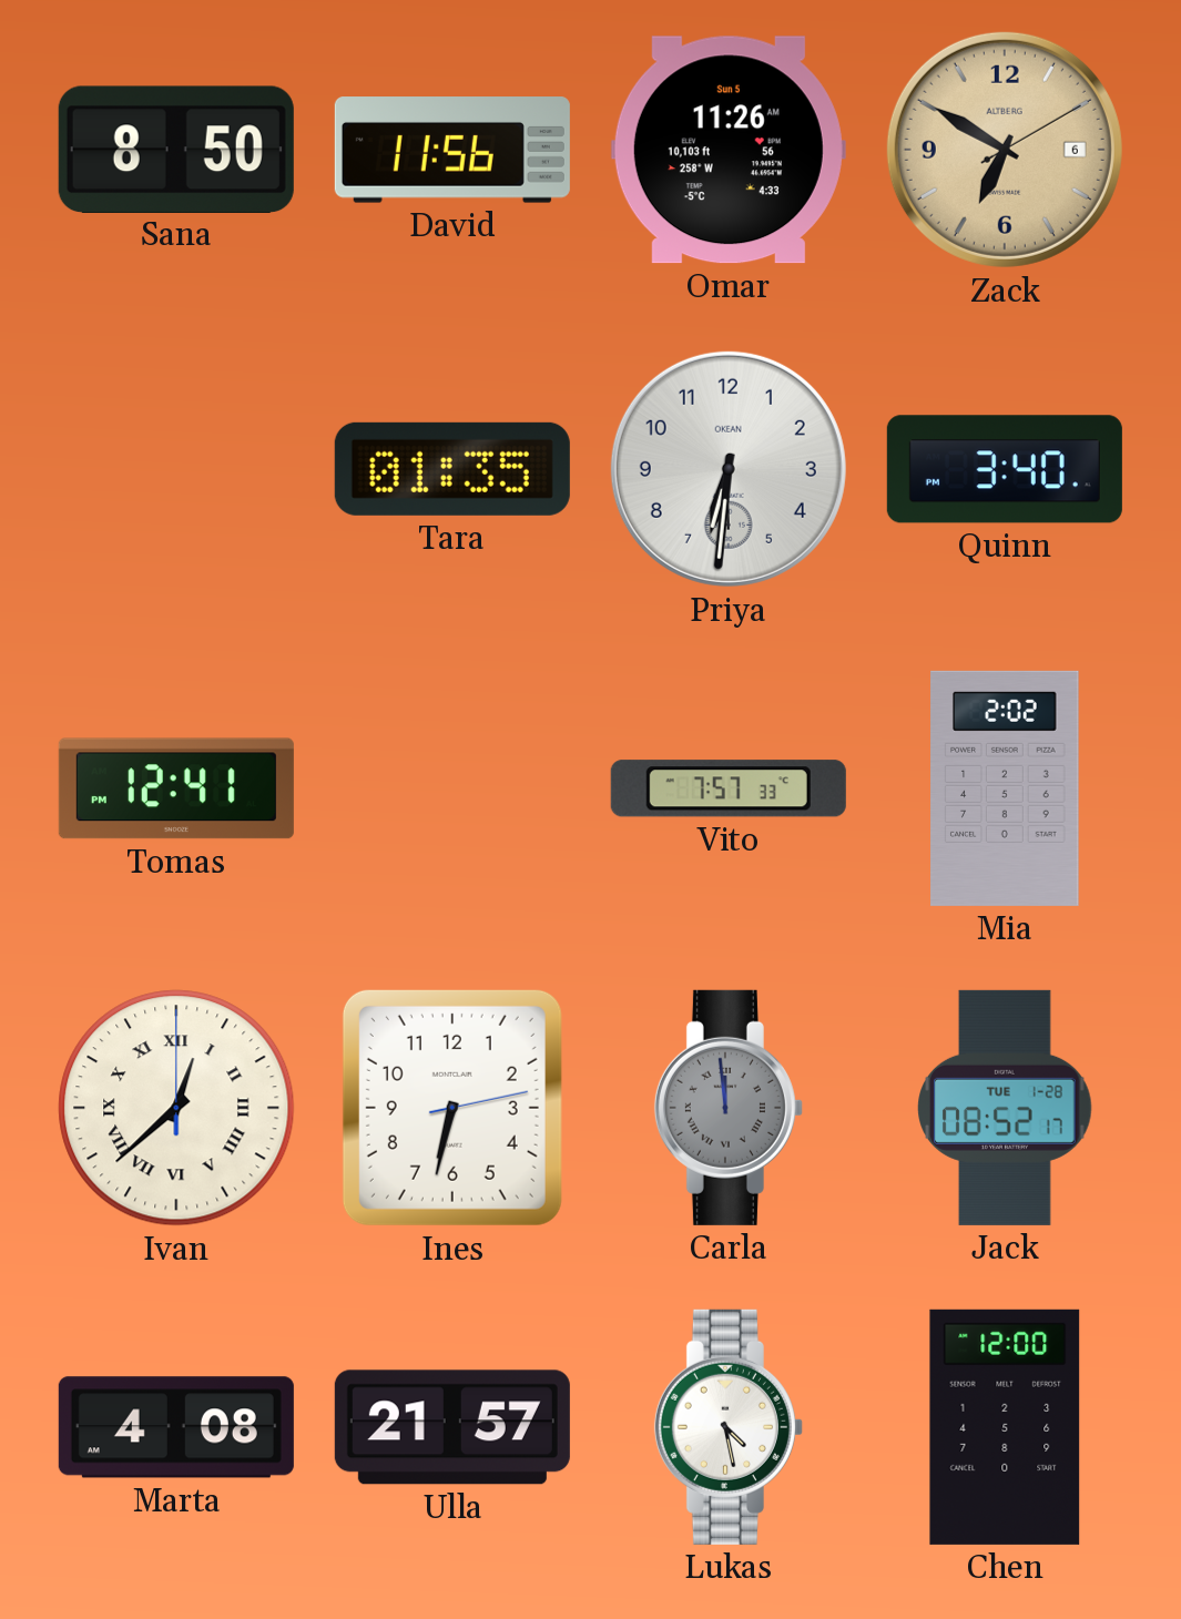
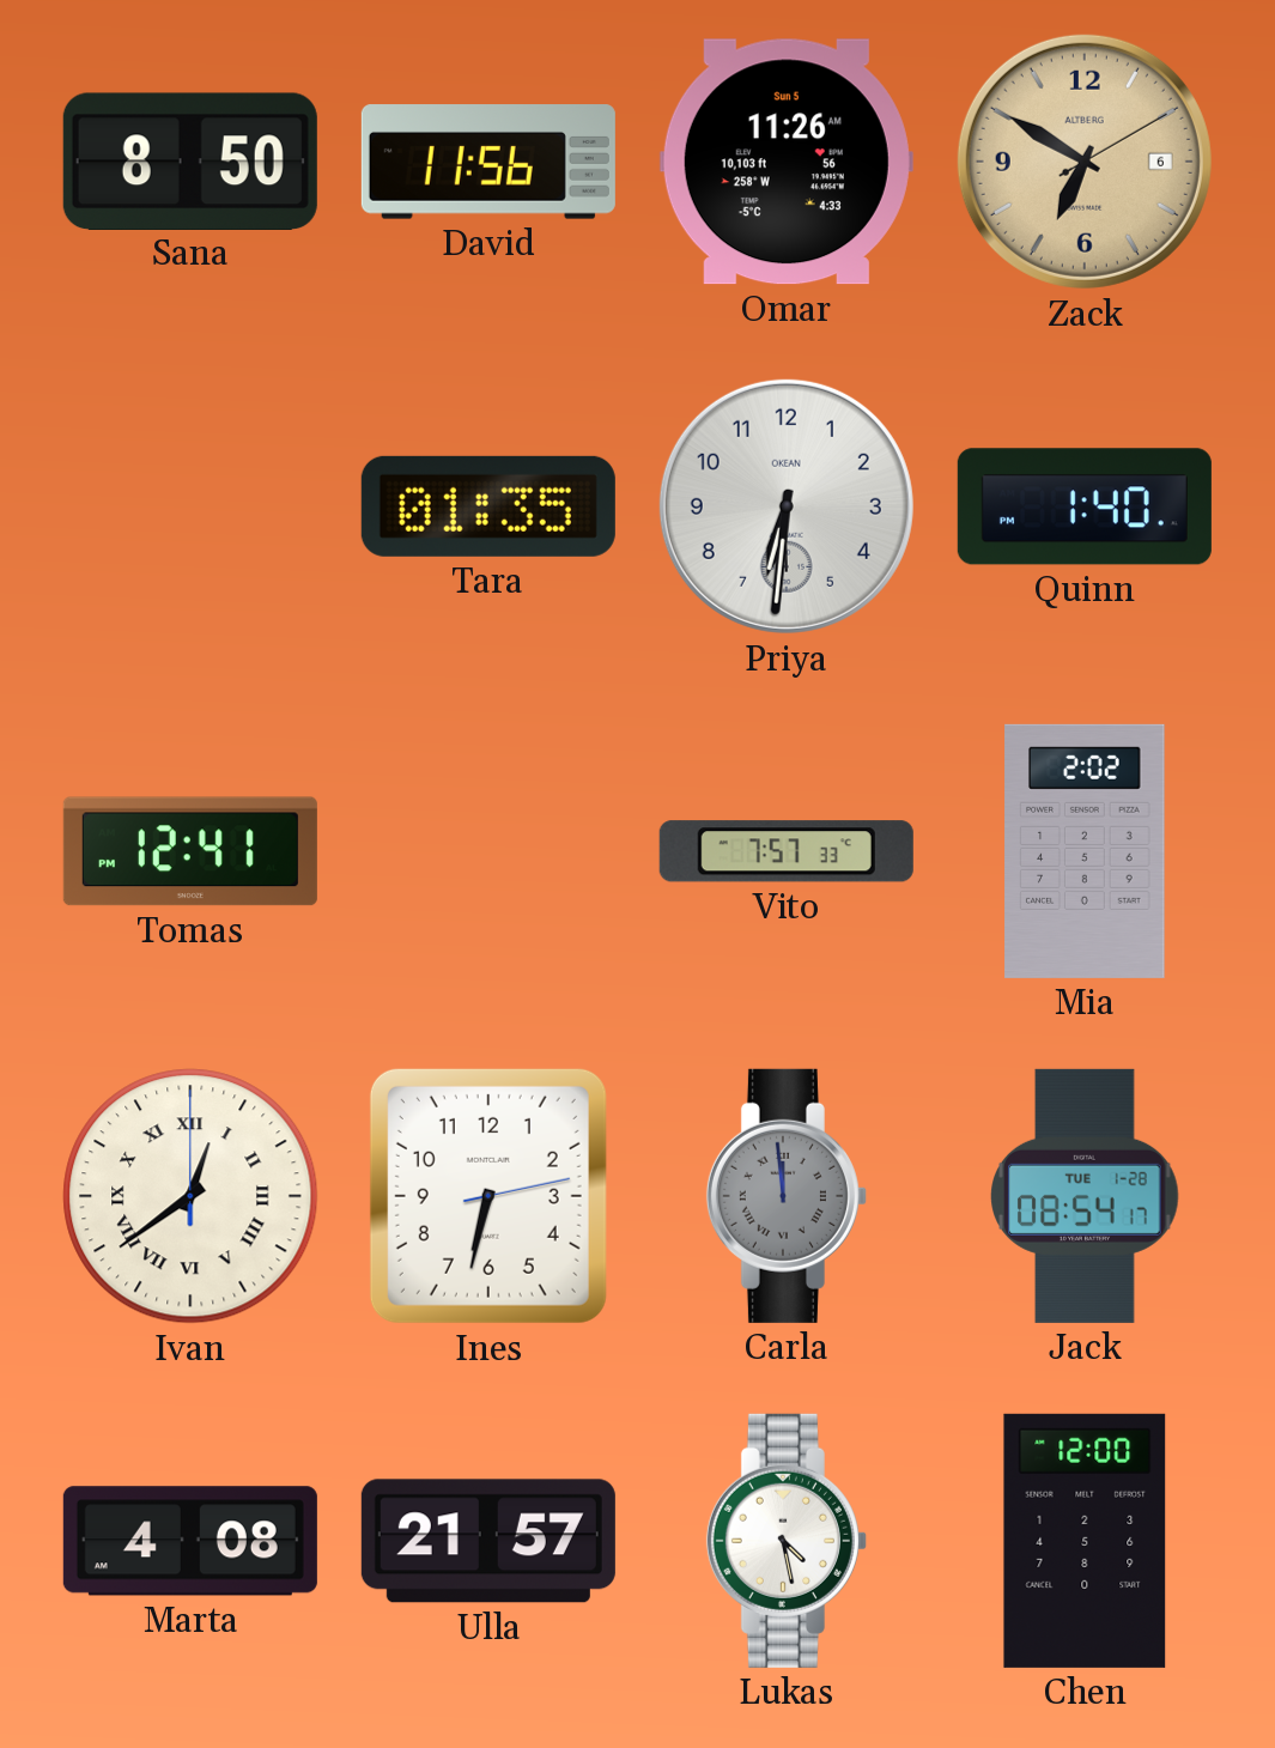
Quinn: 3:40 -> 1:40 (1085, 506)
Ivan: 12:38 -> 12:39 (190, 1196)
Jack: 08:52 -> 08:54 (1085, 1196)
